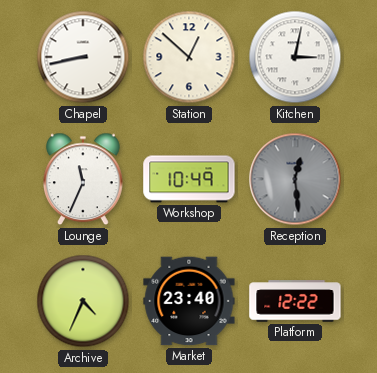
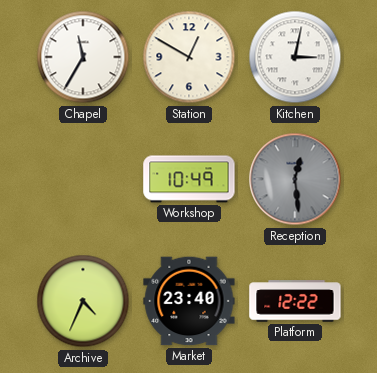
Chapel: 8:43 -> 11:35 (83, 57)
Station: 12:52 -> 12:50 (189, 57)
Lounge: 11:34 -> none (84, 179)
